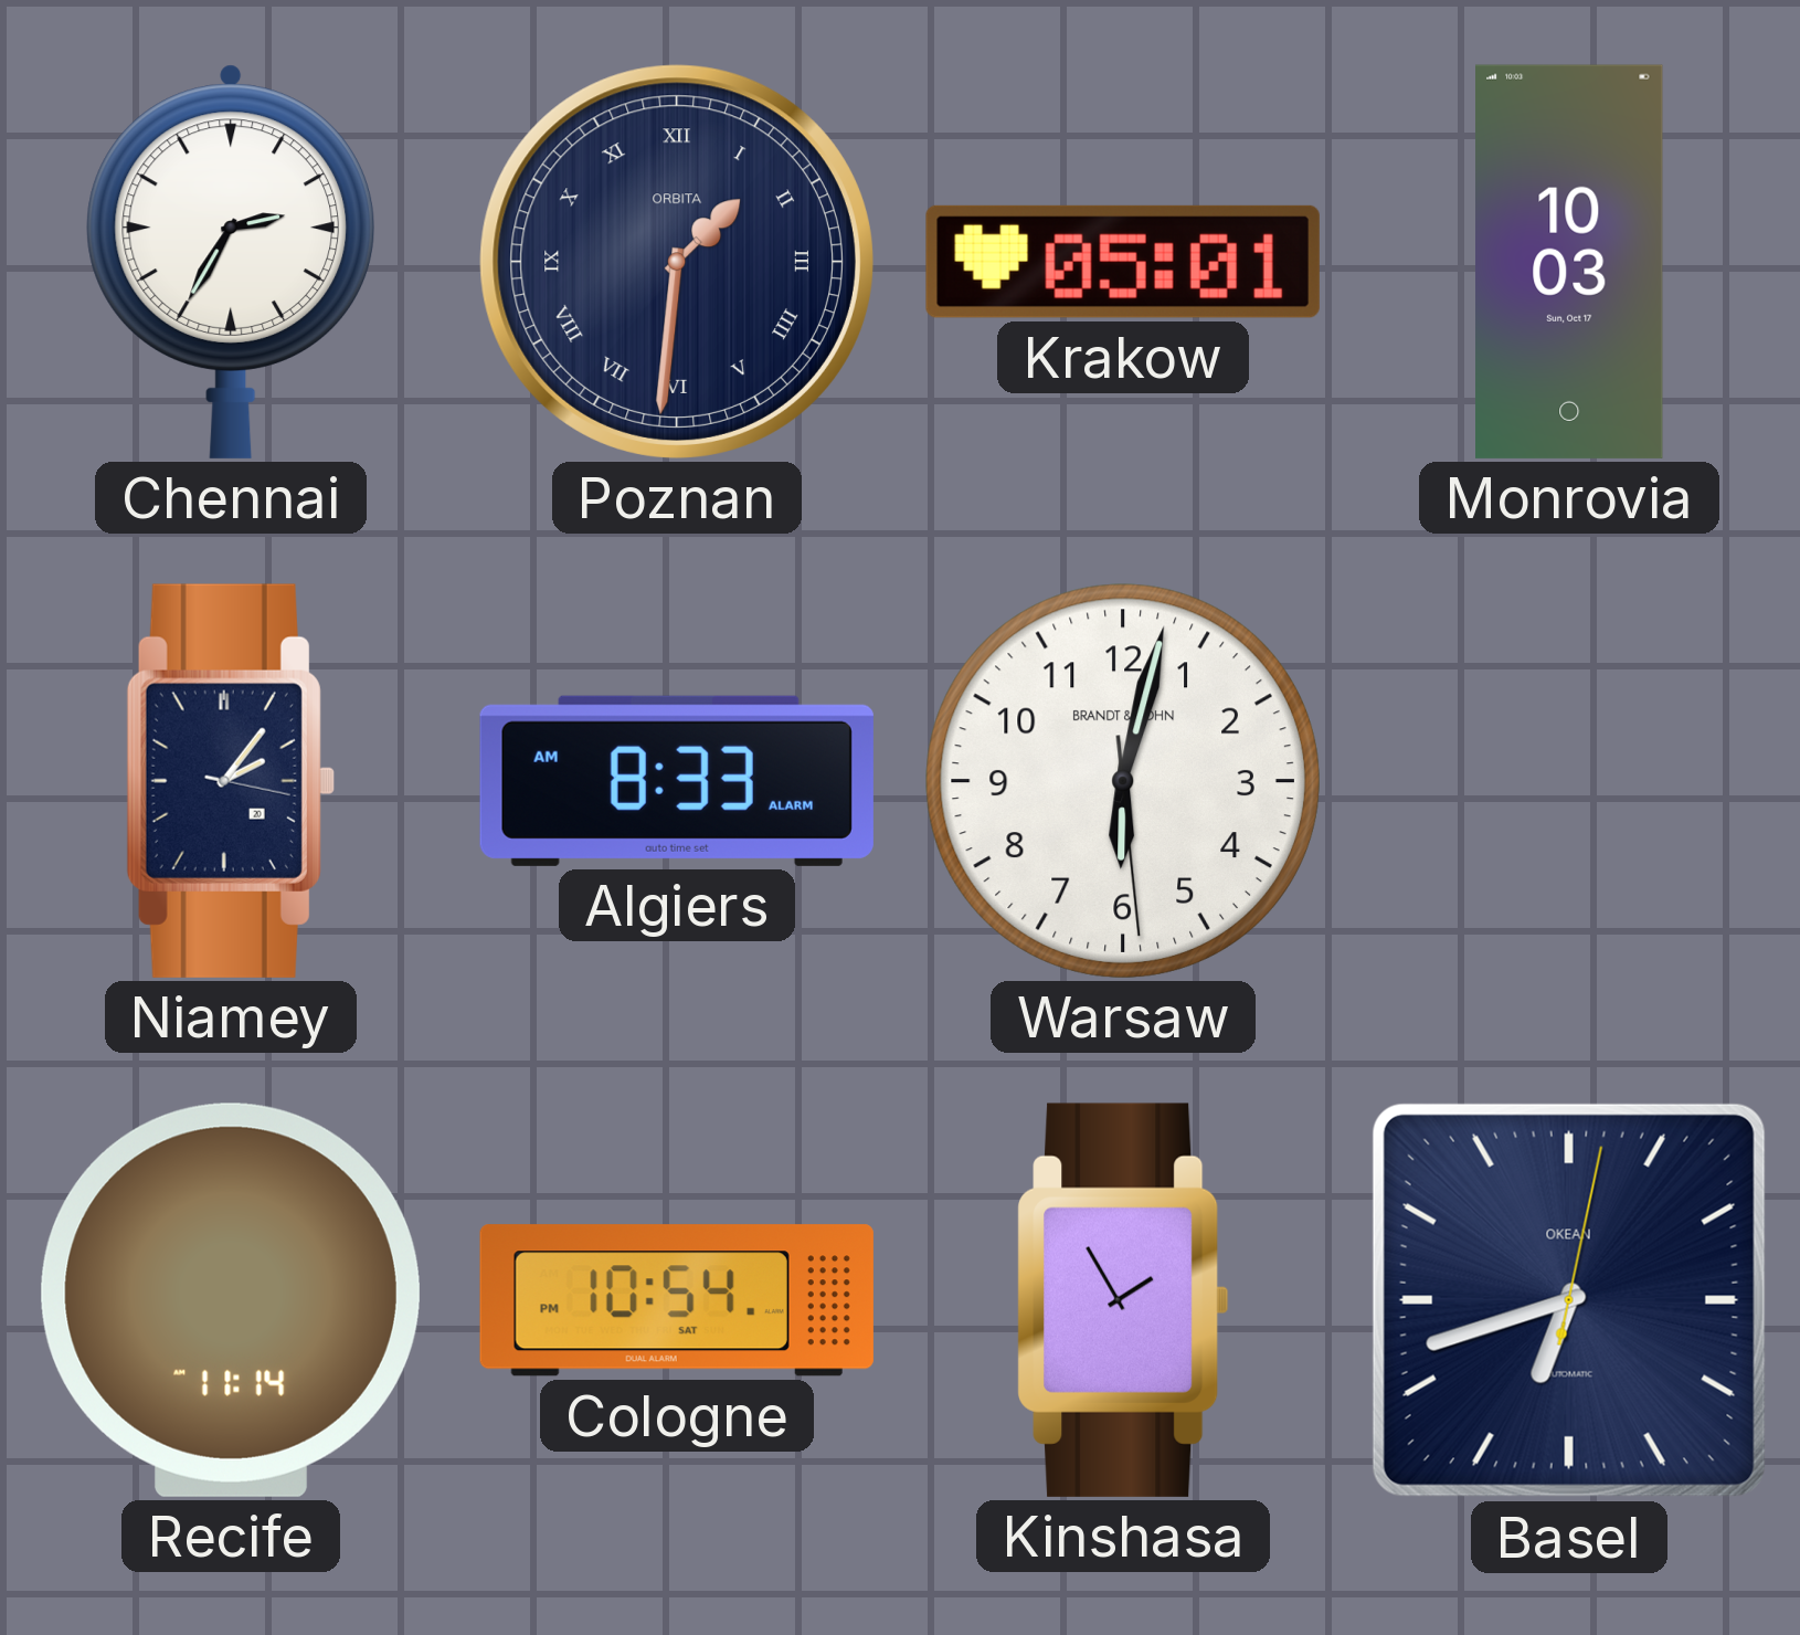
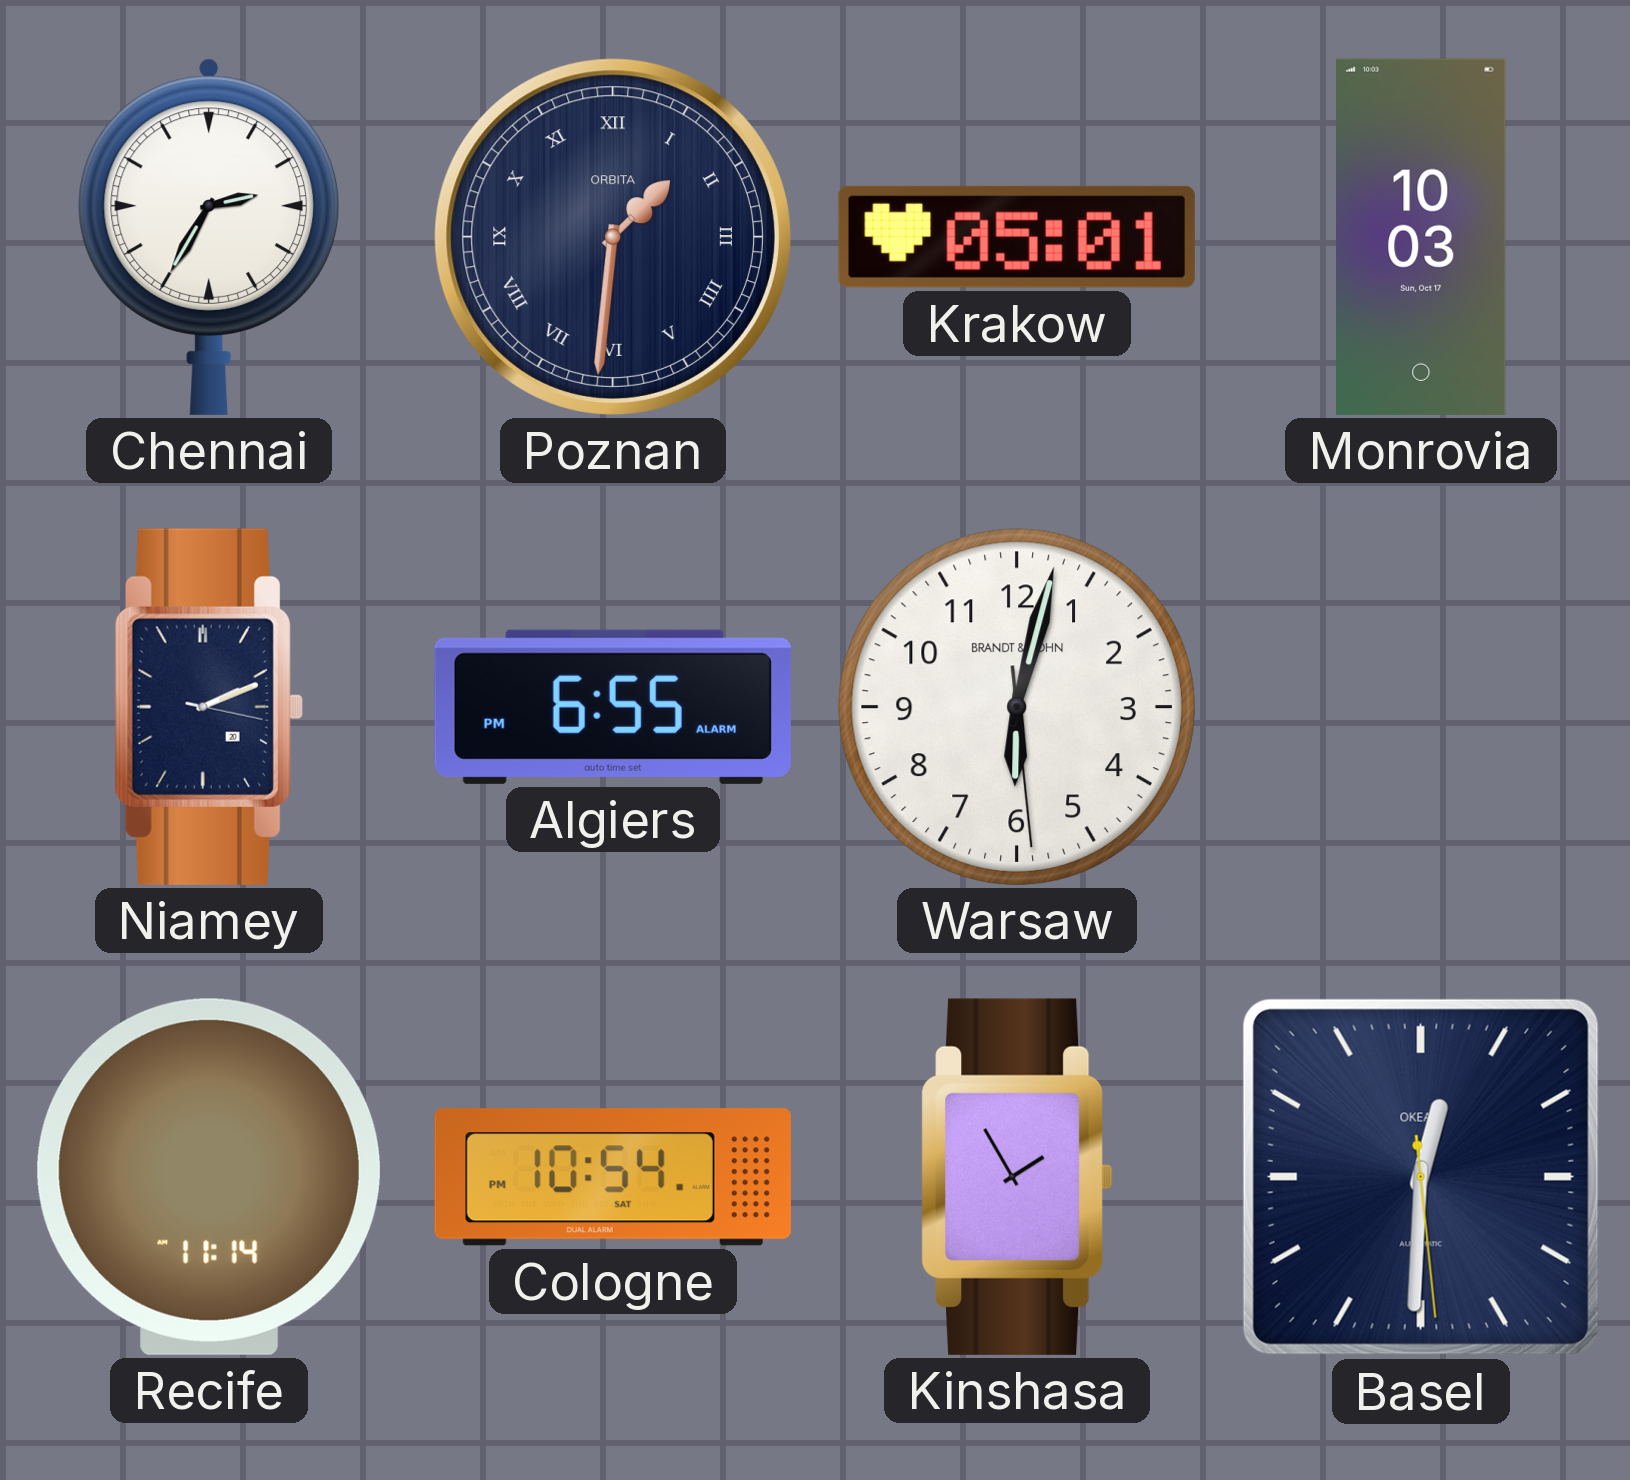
Niamey: 2:06 -> 2:11 (209, 707)
Algiers: 8:33 -> 6:55 (613, 707)
Basel: 6:42 -> 12:30 (1421, 1177)
